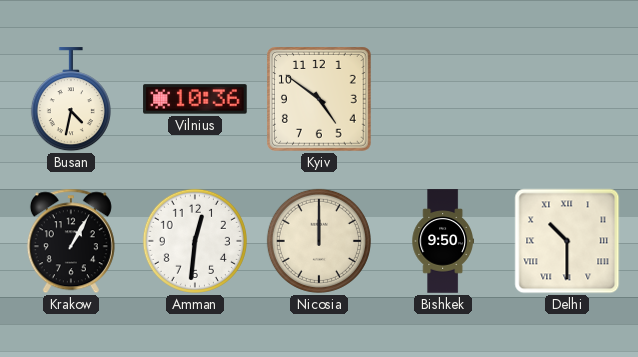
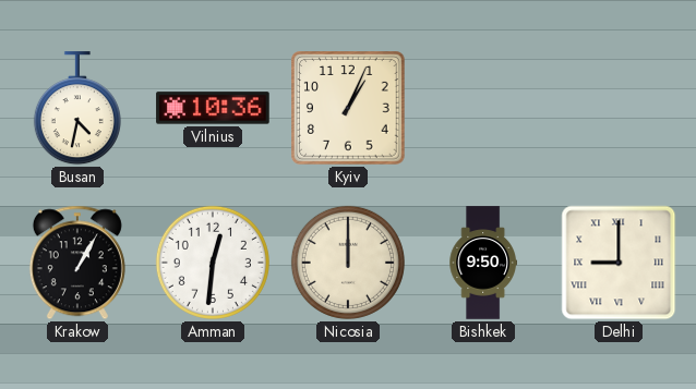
Kyiv: 4:51 -> 1:04 (349, 109)
Delhi: 10:30 -> 9:00 (619, 263)
